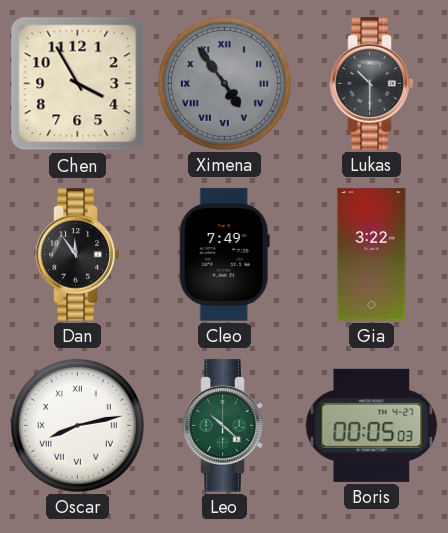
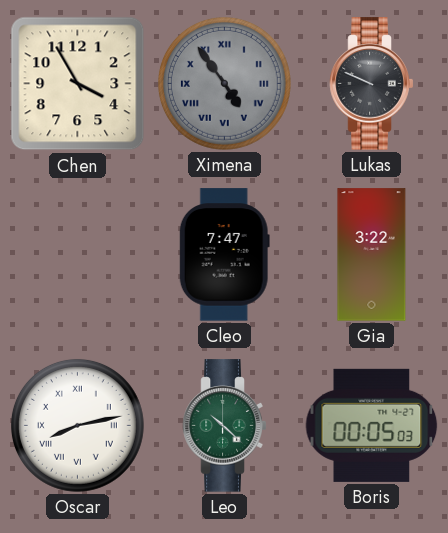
Lukas: 10:30 -> 9:49 (372, 84)
Dan: 11:54 -> none (78, 255)
Cleo: 7:49 -> 7:47 (224, 255)
